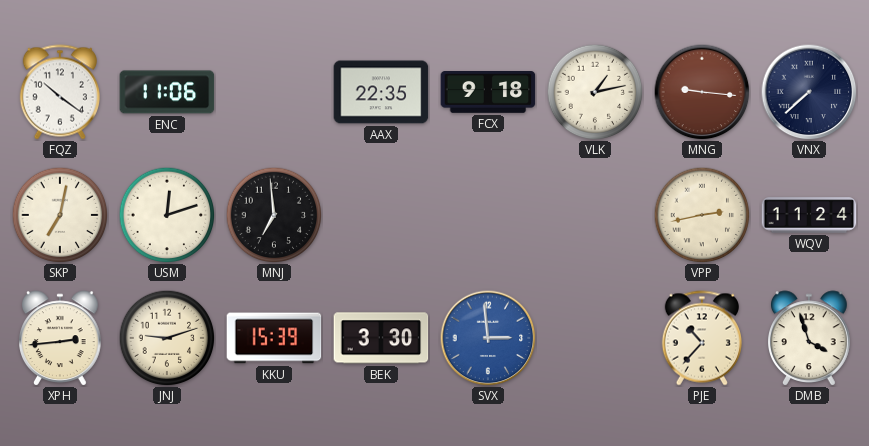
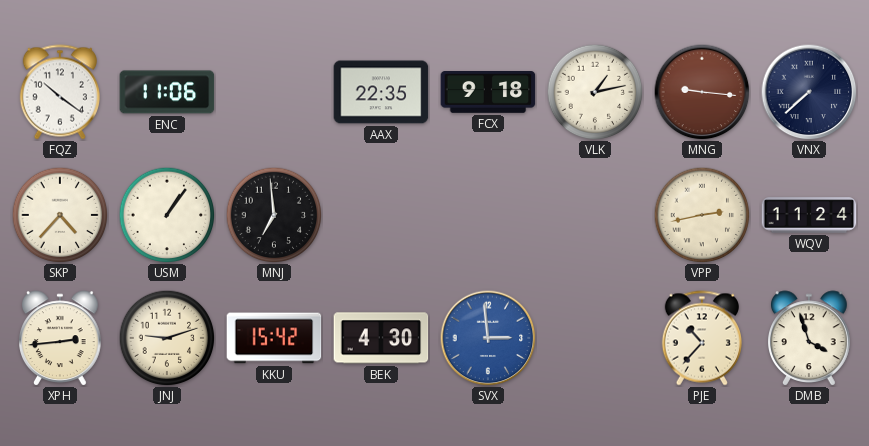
SKP: 7:02 -> 4:37 (60, 215)
USM: 12:12 -> 1:06 (167, 215)
KKU: 15:39 -> 15:42 (274, 338)
BEK: 3:30 -> 4:30 (381, 338)
